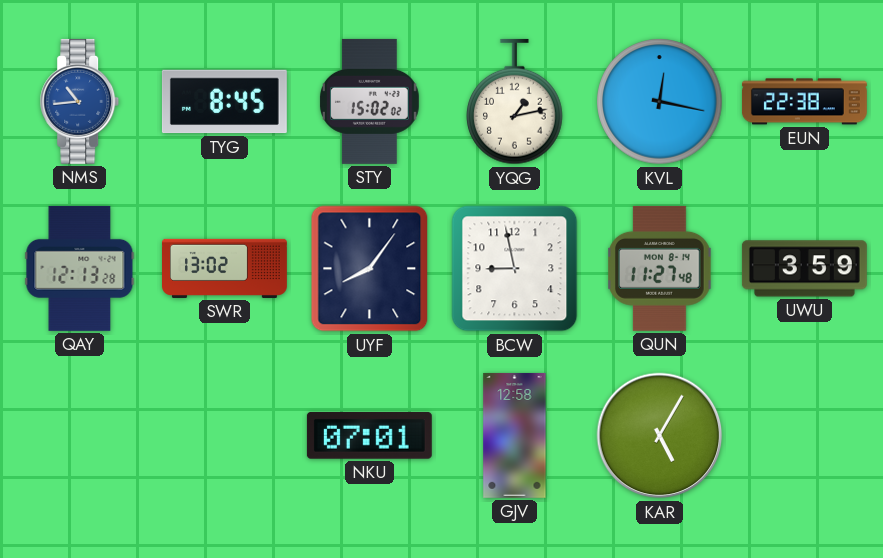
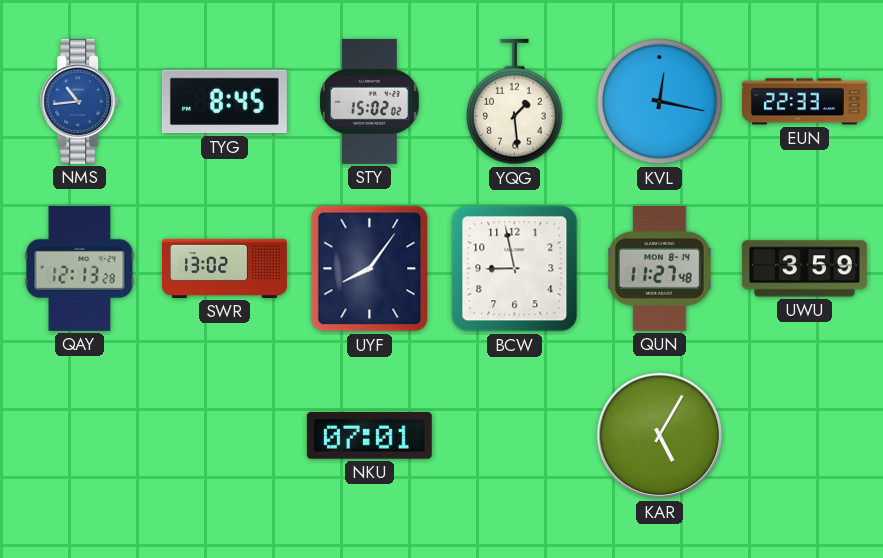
YQG: 1:13 -> 1:29 (515, 102)
EUN: 22:38 -> 22:33 (804, 102)
GJV: 12:58 -> none (515, 435)
